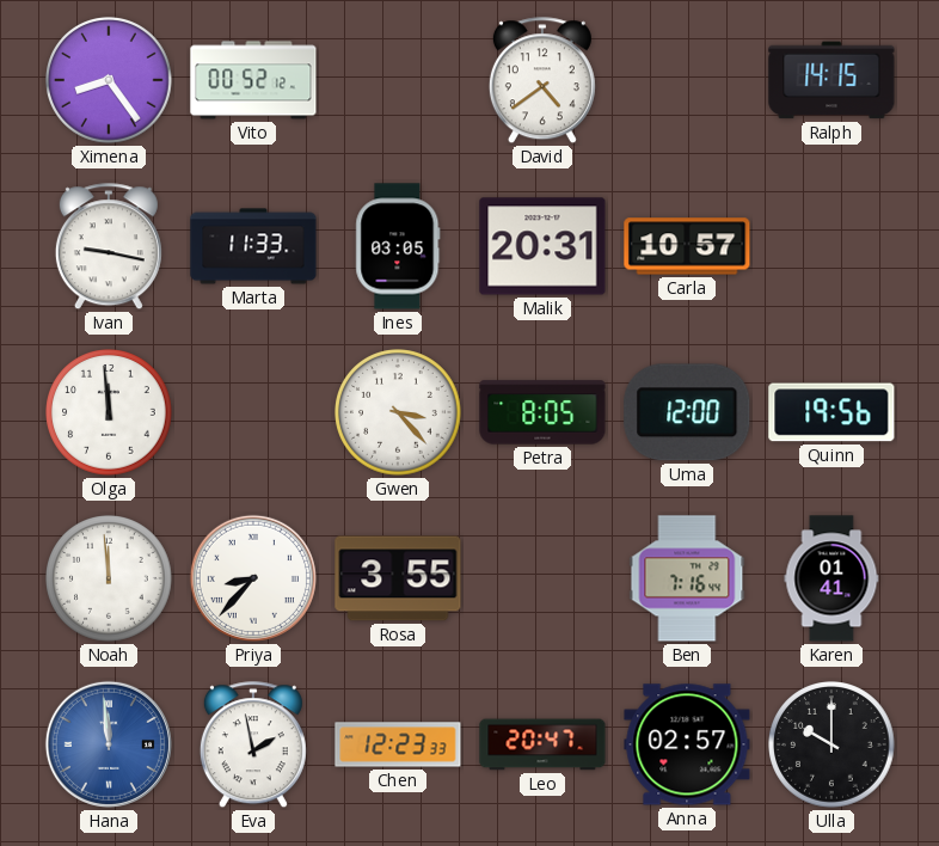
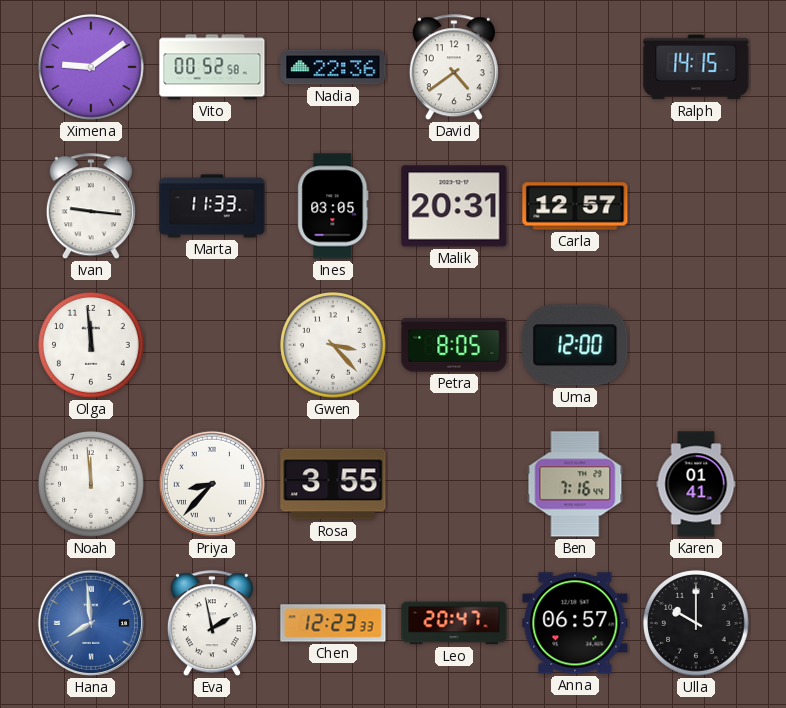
Ximena: 8:24 -> 9:09 (91, 67)
Vito: 00:52:12 -> 00:52:58 (212, 67)
Nadia: none -> 22:36 (333, 67)
Ivan: 9:17 -> 9:16 (91, 207)
Carla: 10:57 -> 12:57 (575, 206)
Quinn: 19:56 -> none (831, 412)
Hana: 11:59 -> 7:59 (91, 623)
Anna: 02:57 -> 06:57 (575, 623)
